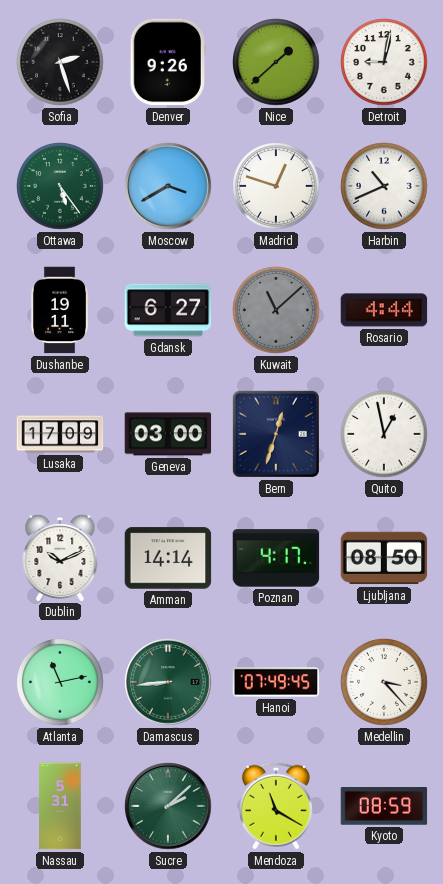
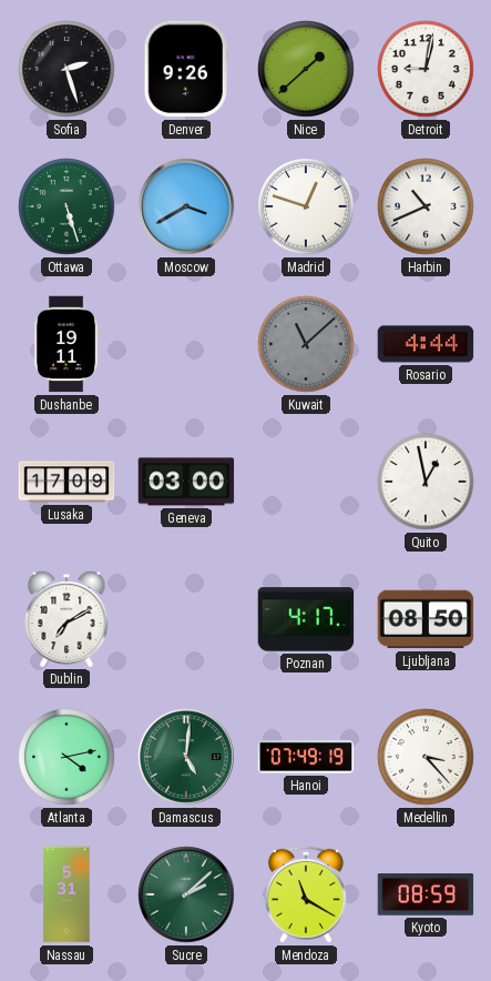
Ottawa: 5:24 -> 5:27 (67, 206)
Gdansk: 6:27 -> none (168, 310)
Bern: 12:33 -> none (276, 434)
Dublin: 10:11 -> 7:10 (67, 618)
Amman: 14:14 -> none (168, 558)
Atlanta: 11:13 -> 4:13 (67, 757)
Damascus: 8:44 -> 5:01 (186, 757)
Hanoi: 07:49:45 -> 07:49:19 (306, 757)
